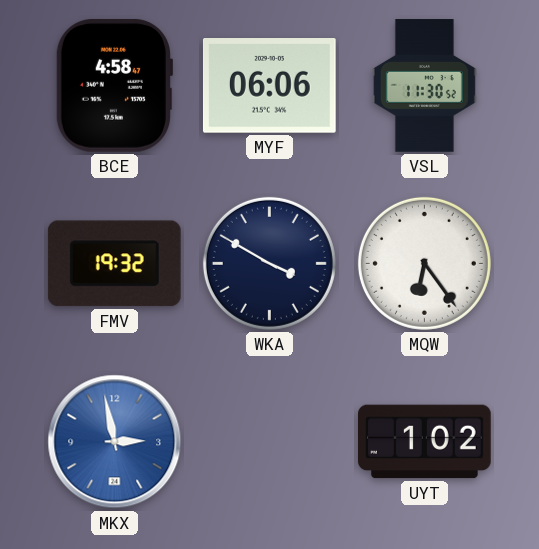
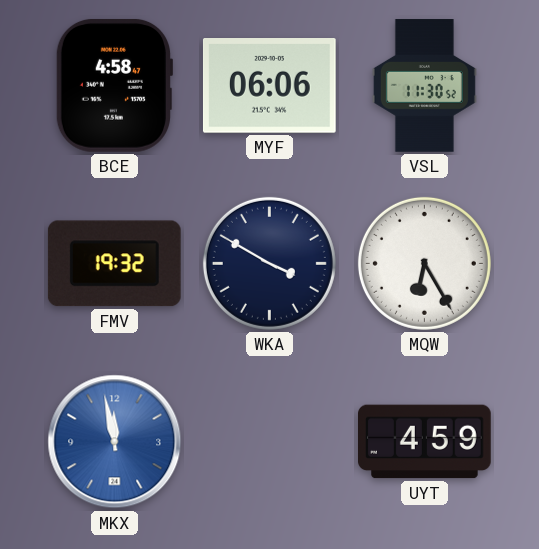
MQW: 6:24 -> 6:25 (424, 263)
MKX: 2:58 -> 11:58 (115, 442)
UYT: 1:02 -> 4:59 (425, 442)
